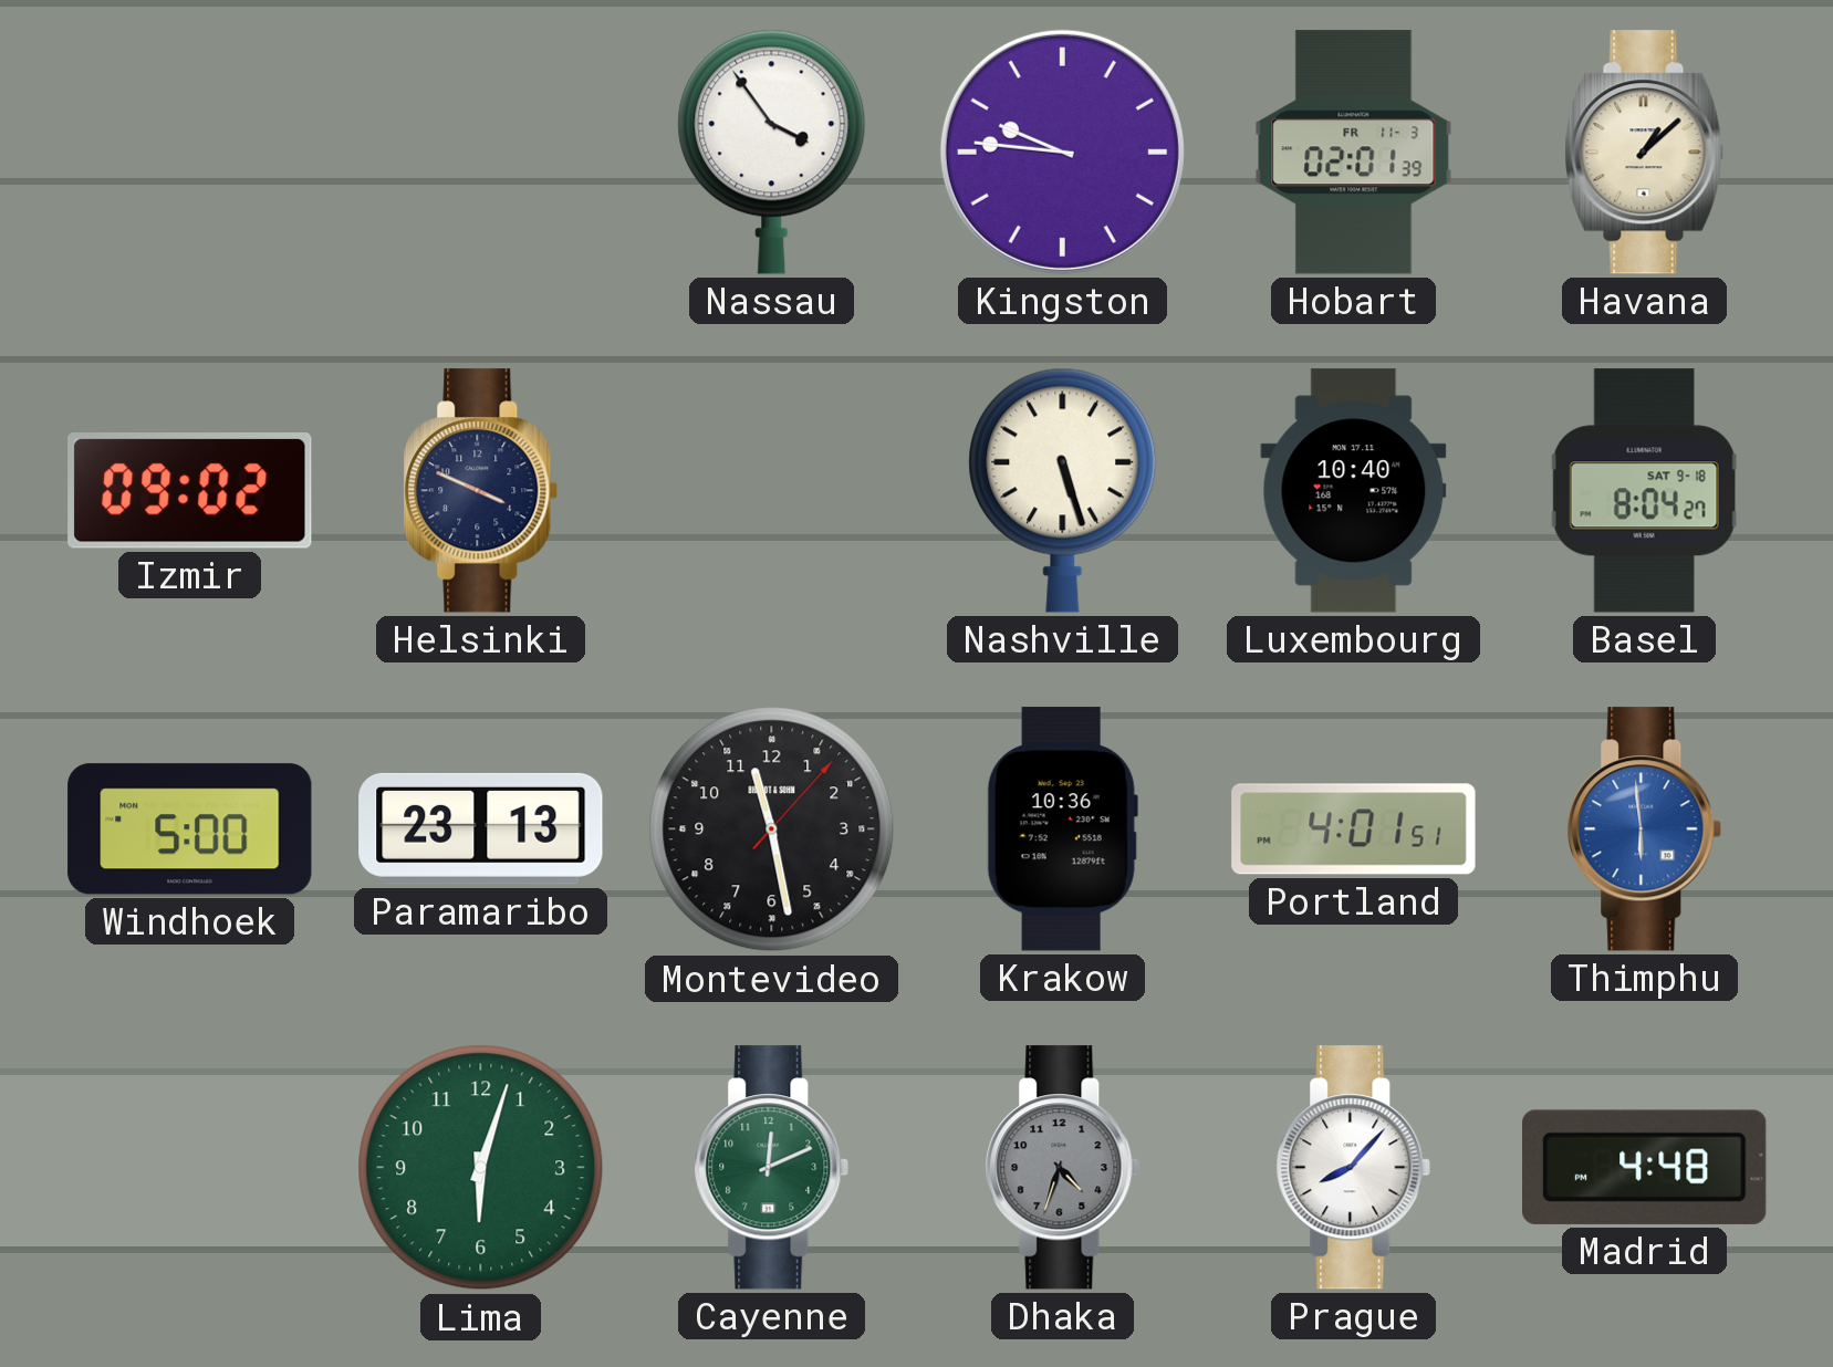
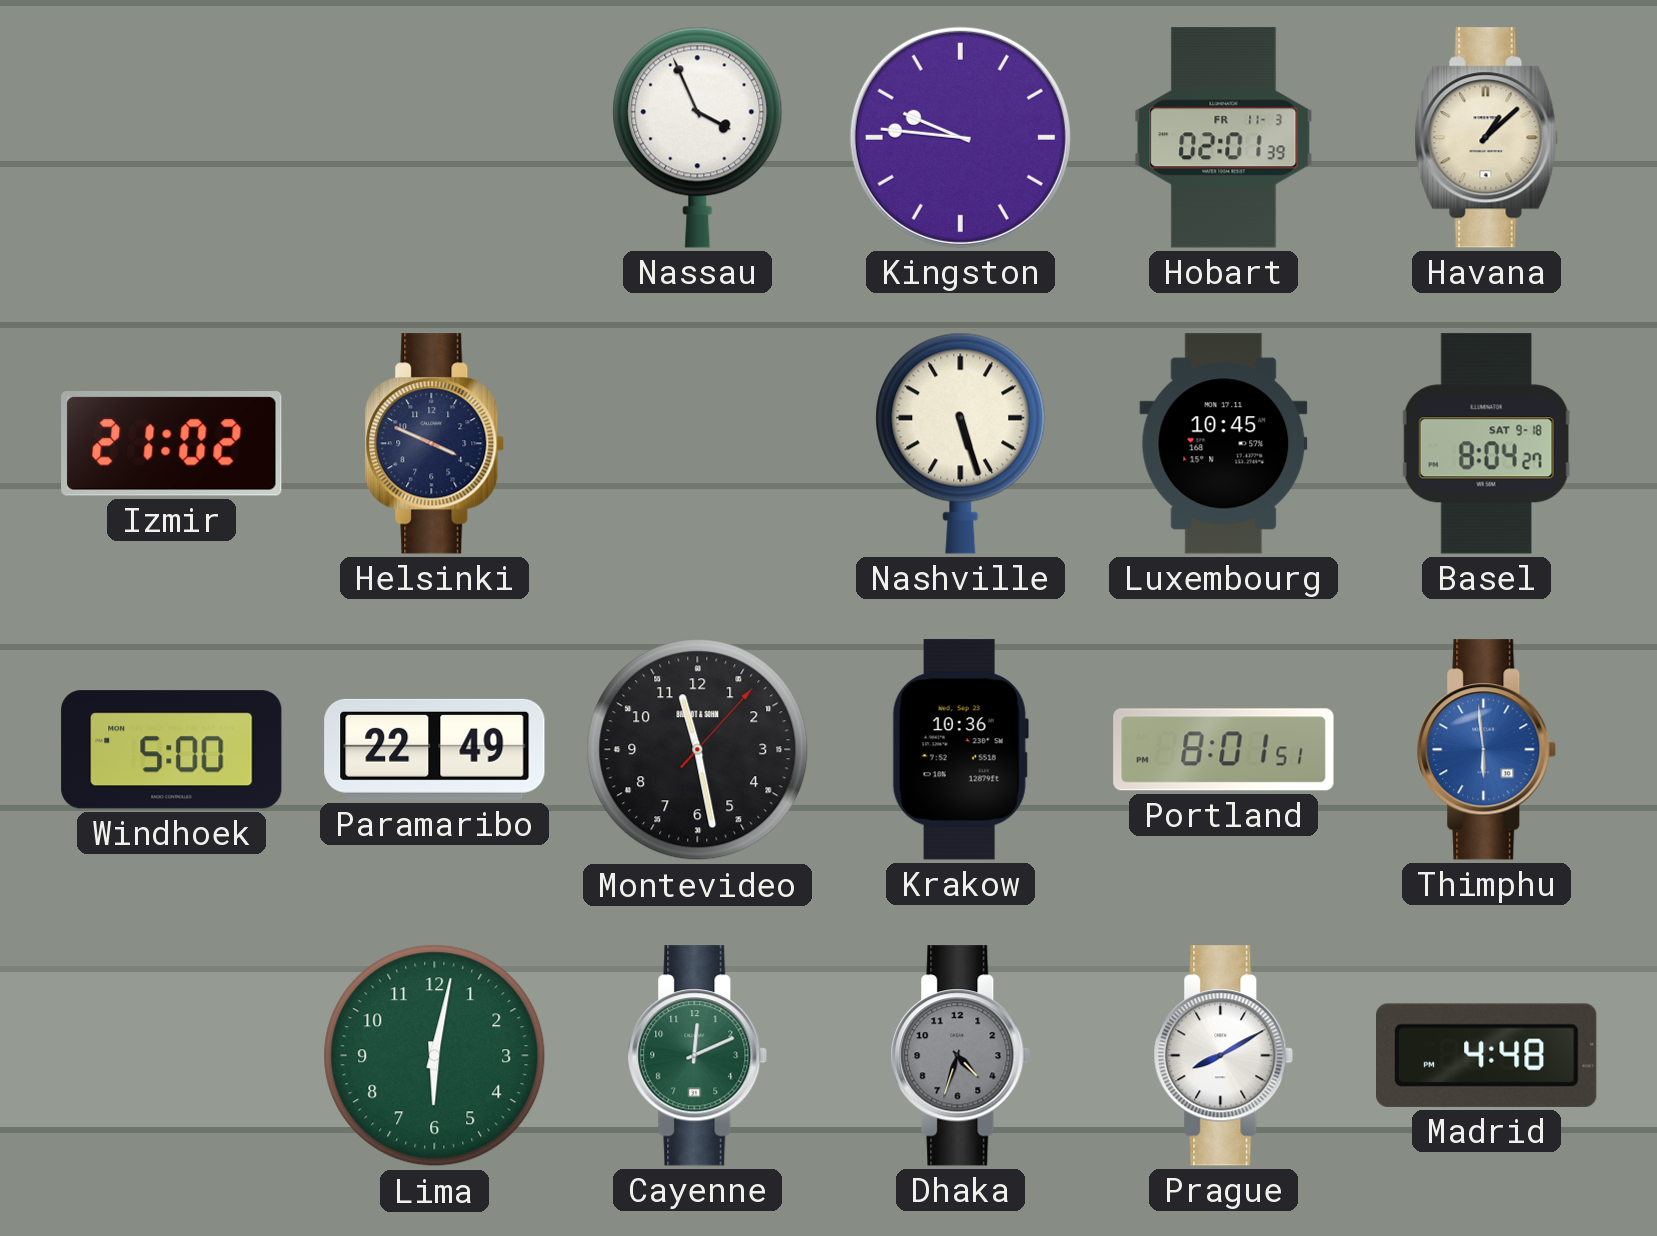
Nassau: 3:54 -> 3:56 (698, 137)
Izmir: 09:02 -> 21:02 (172, 444)
Luxembourg: 10:40 -> 10:45 (1224, 444)
Paramaribo: 23:13 -> 22:49 (435, 749)
Portland: 4:01 -> 8:01 (1224, 750)
Lima: 6:03 -> 6:02 (435, 1056)
Prague: 8:07 -> 8:10 (1224, 1056)
